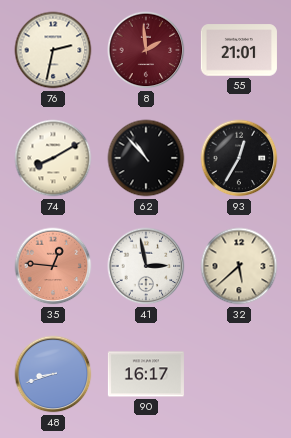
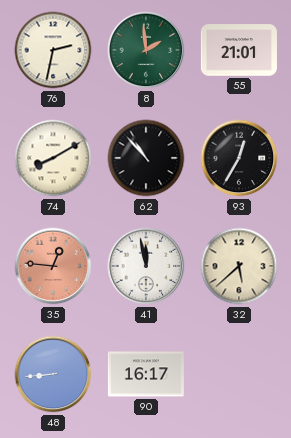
8 dial: burgundy -> green (146, 50)
41: 2:58 -> 11:58 (146, 266)
48: 8:42 -> 8:44 (53, 374)
